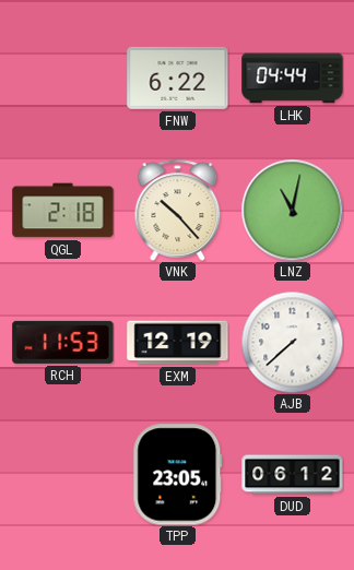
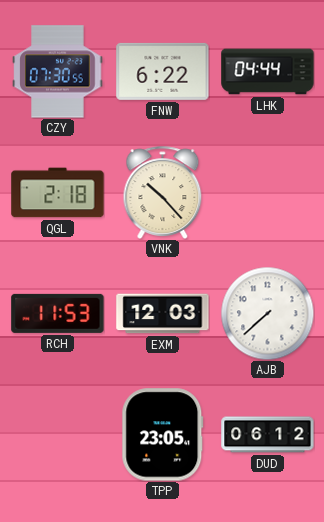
CZY: none -> 07:30 (58, 72)
LNZ: 11:02 -> none (292, 210)
EXM: 12:19 -> 12:03 (163, 314)
